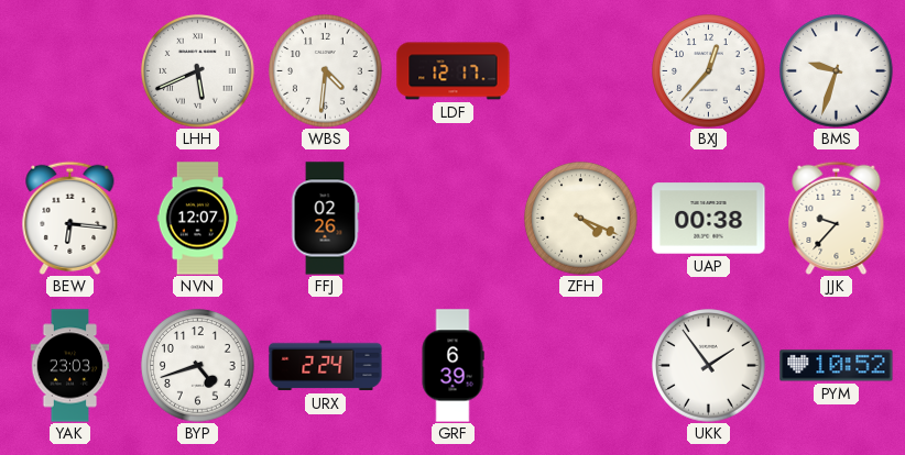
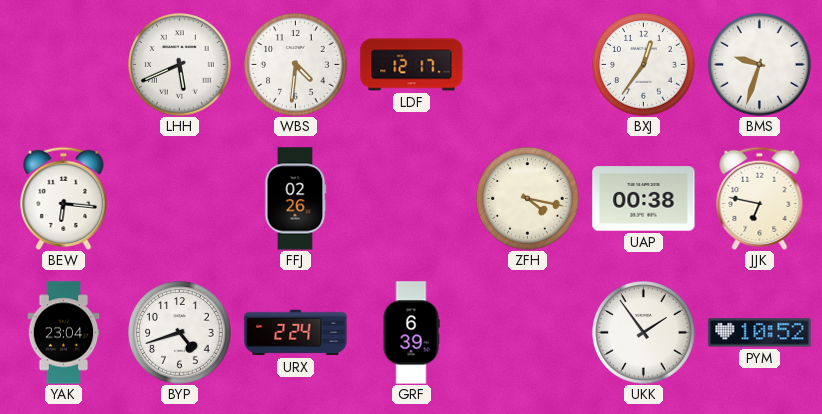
BXJ: 12:37 -> 12:36 (644, 65)
NVN: 12:07 -> none (198, 219)
ZFH: 4:19 -> 4:17 (528, 199)
JJK: 9:37 -> 6:47 (760, 198)
YAK: 23:03 -> 23:04 (64, 333)
